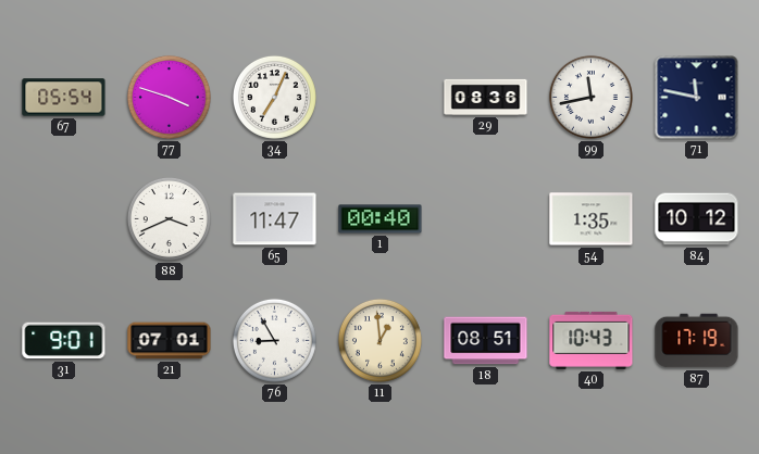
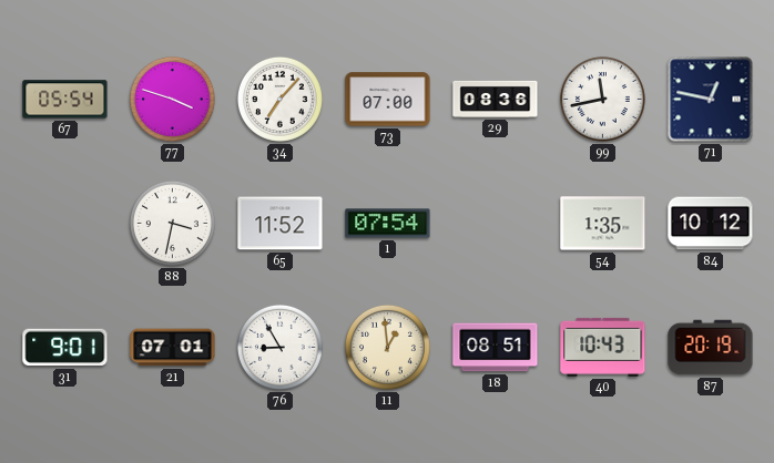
34: 7:04 -> 7:07 (279, 99)
73: none -> 07:00 (388, 100)
71: 11:47 -> 12:47 (711, 100)
88: 3:41 -> 3:32 (172, 223)
65: 11:47 -> 11:52 (281, 224)
1: 00:40 -> 07:54 (388, 224)
87: 17:19 -> 20:19 (711, 348)
